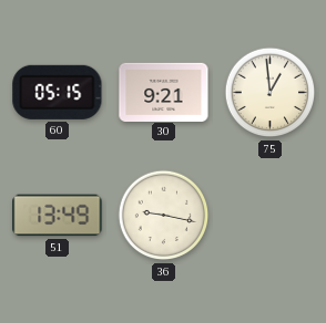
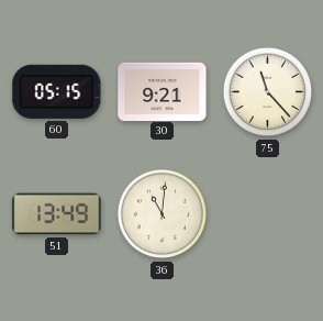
75: 12:59 -> 11:23 (268, 92)
36: 9:17 -> 11:01 (163, 214)
